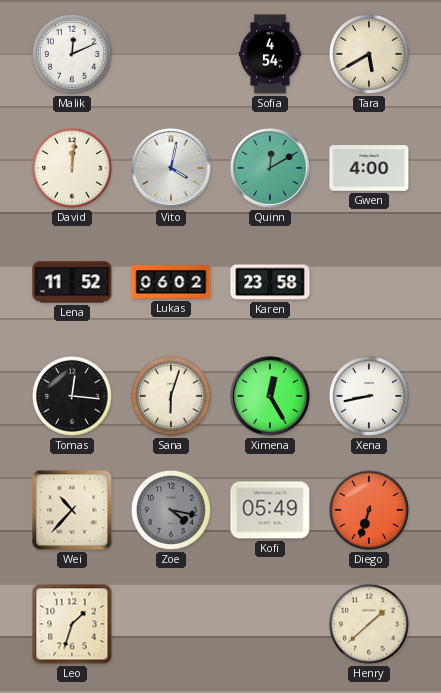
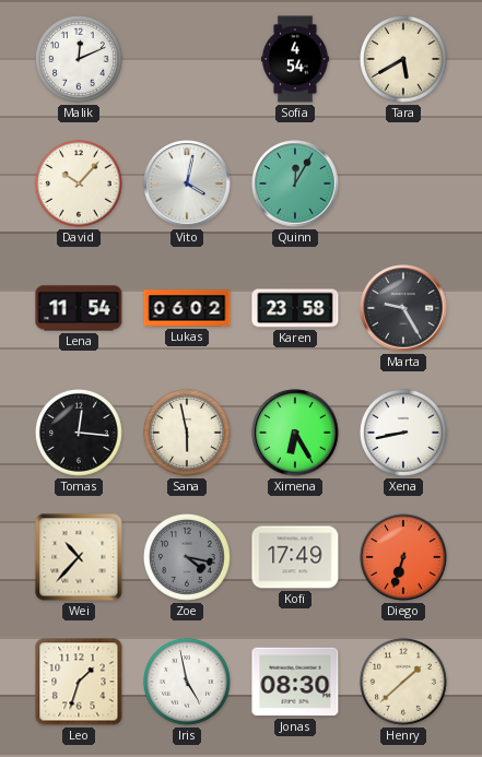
David: 12:01 -> 10:07 (79, 184)
Quinn: 12:10 -> 12:05 (295, 184)
Gwen: 4:00 -> none (369, 168)
Lena: 11:52 -> 11:54 (79, 308)
Marta: none -> 9:25 (403, 308)
Sana: 6:03 -> 5:58 (187, 433)
Ximena: 12:25 -> 6:25 (295, 433)
Kofi: 05:49 -> 17:49 (295, 557)
Iris: none -> 4:58 (187, 682)
Jonas: none -> 08:30 (295, 682)
